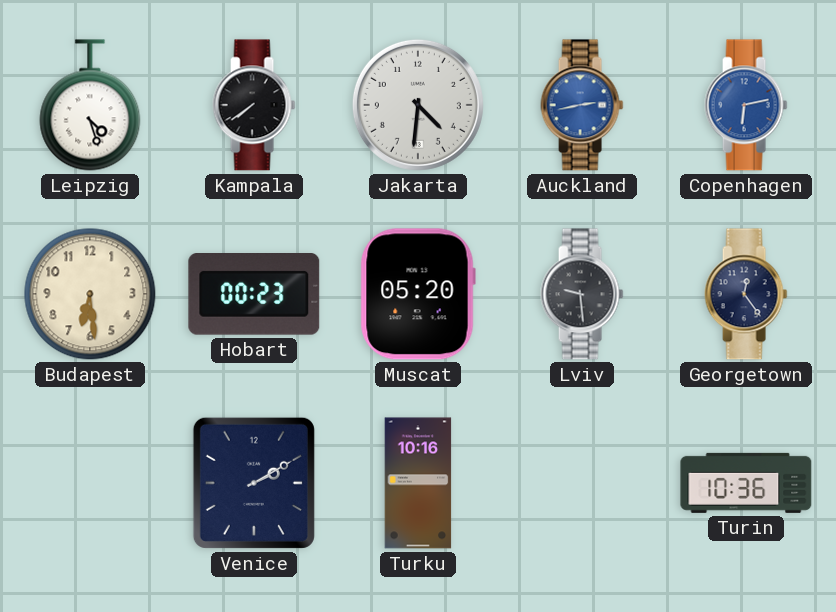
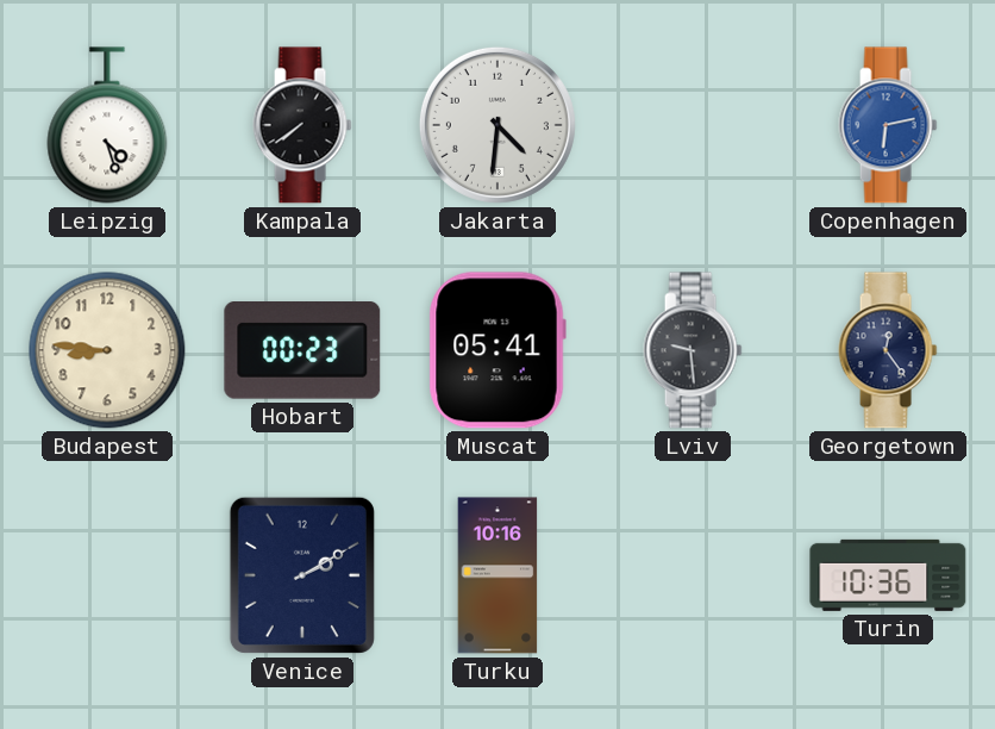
Auckland: 2:43 -> none (582, 105)
Budapest: 6:29 -> 8:46 (107, 350)
Muscat: 05:20 -> 05:41 (498, 350)
